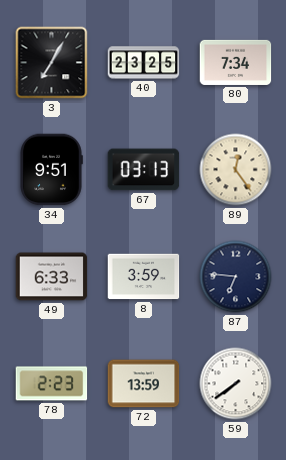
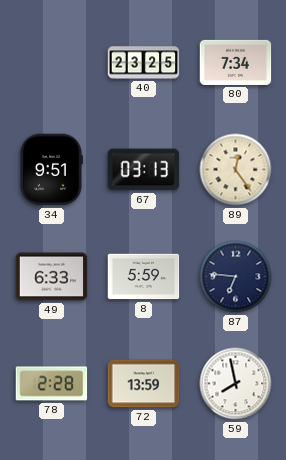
3: 7:05 -> none (52, 63)
8: 3:59 -> 5:59 (144, 277)
78: 2:23 -> 2:28 (52, 384)
59: 7:39 -> 7:58 (236, 384)
